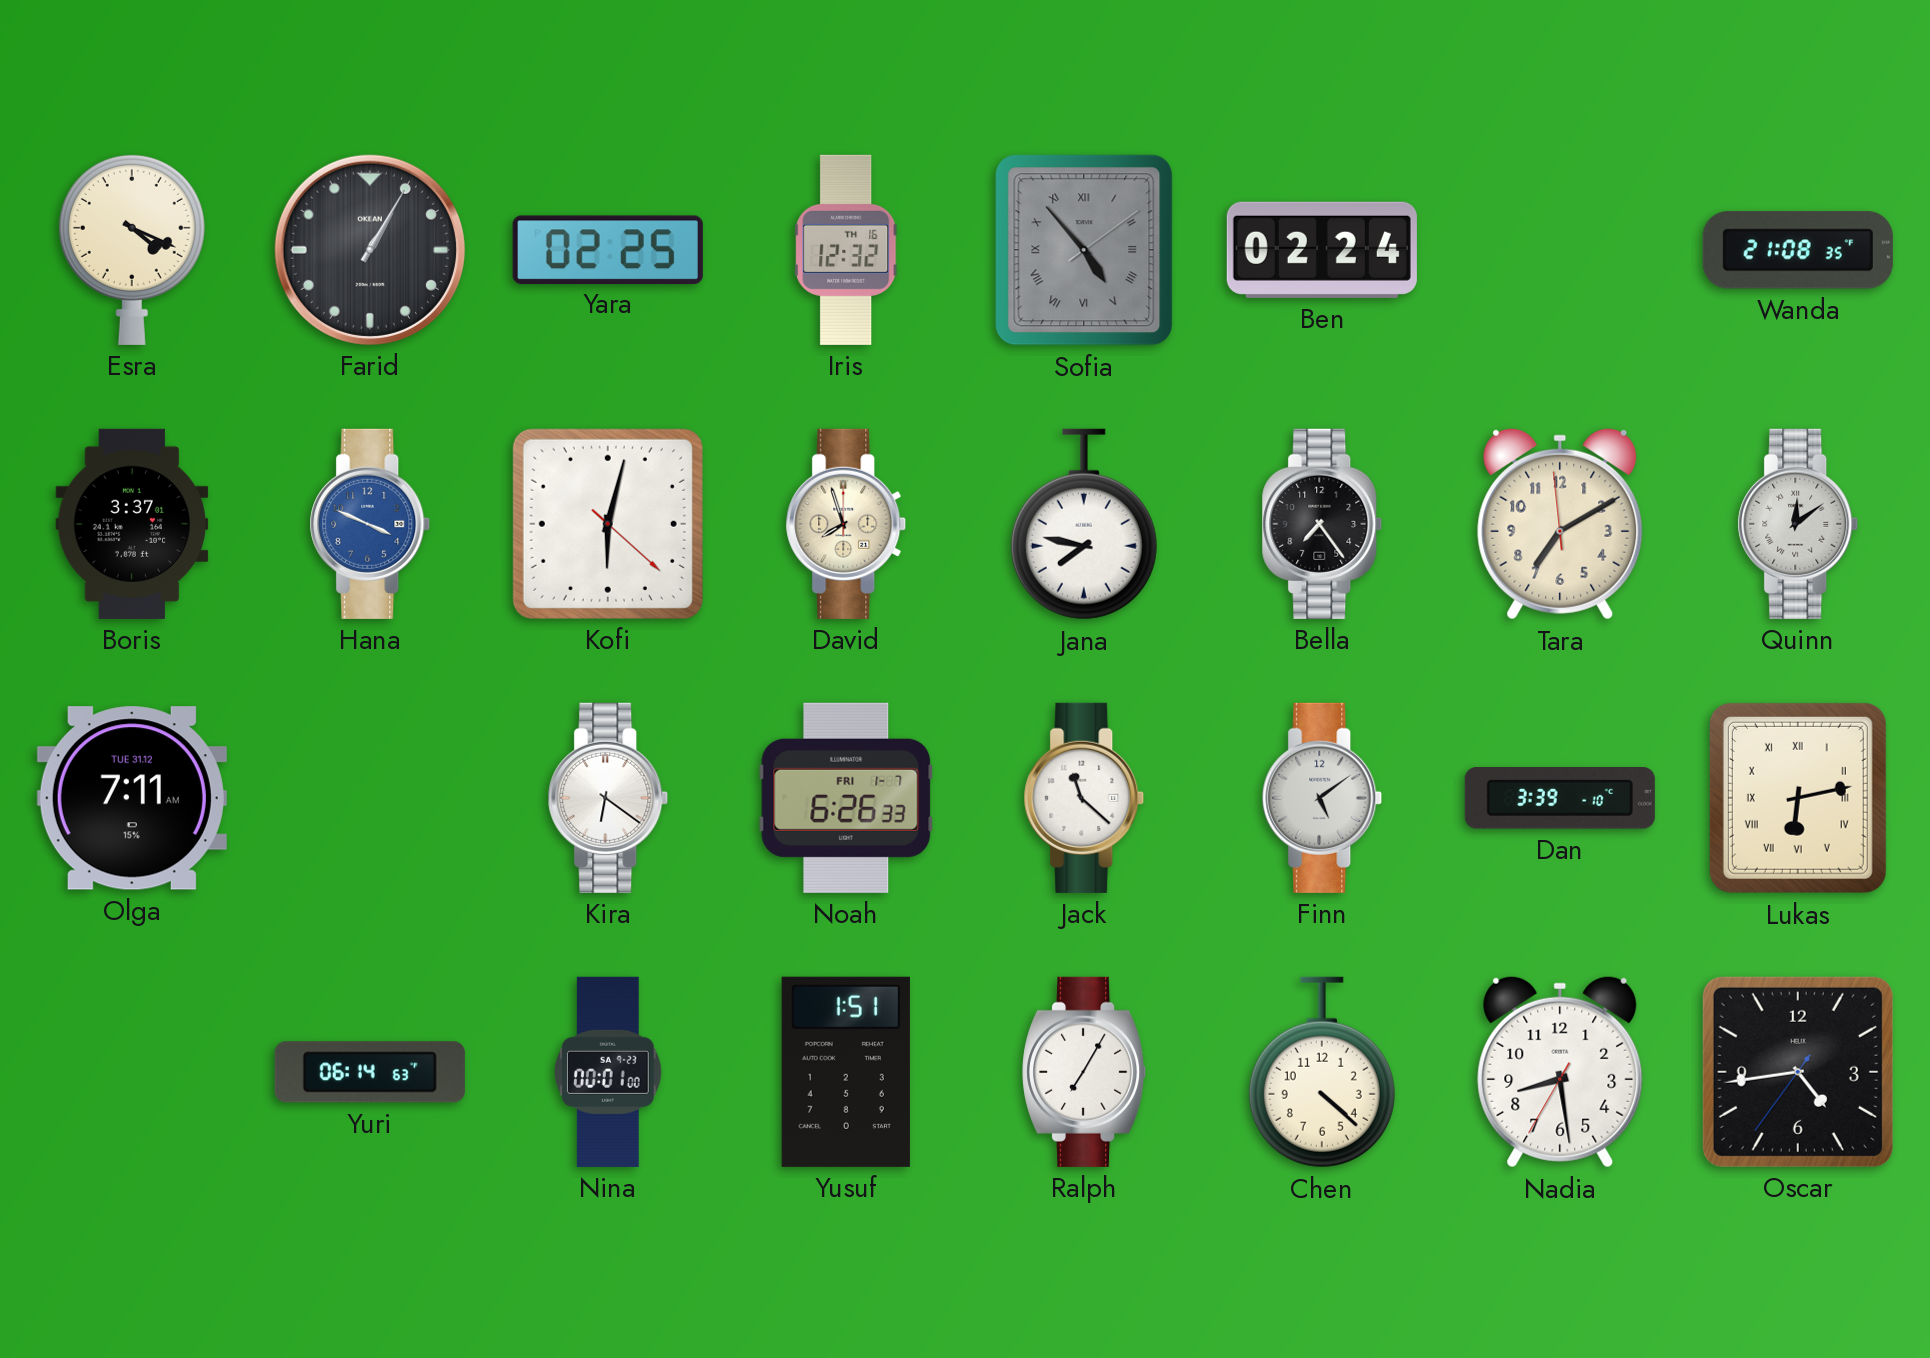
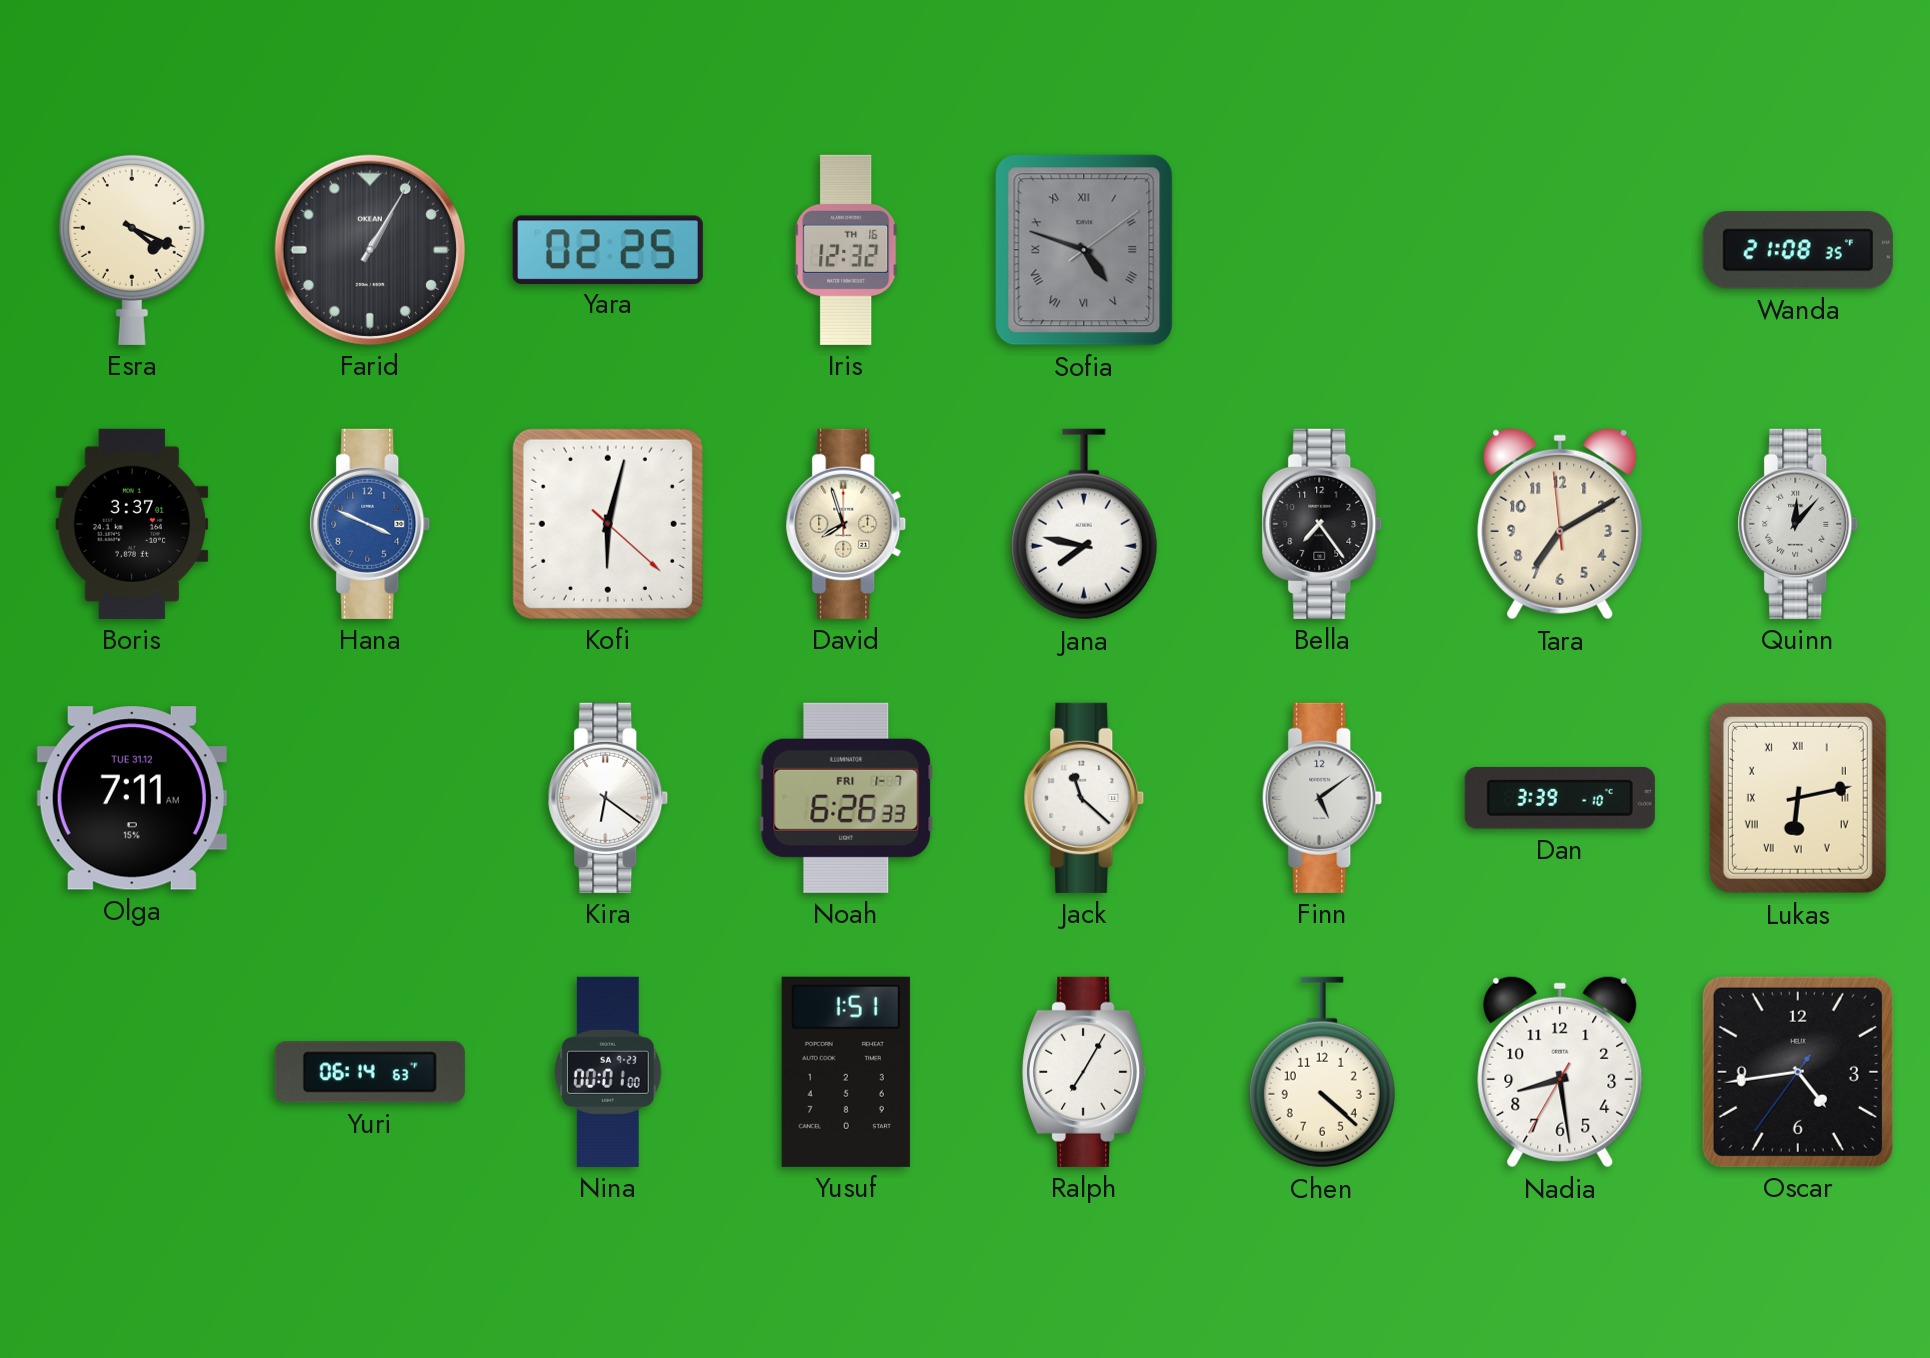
Sofia: 4:53 -> 4:48 (1084, 250)
Ben: 02:24 -> none (1322, 250)
Quinn: 12:09 -> 12:07 (1798, 524)
